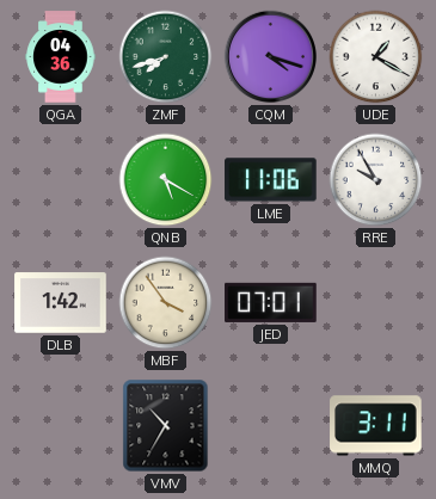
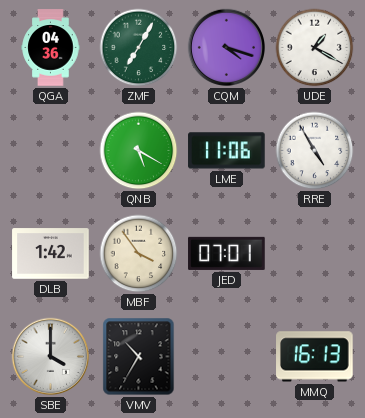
ZMF: 7:42 -> 7:05 (139, 48)
RRE: 9:55 -> 4:55 (315, 151)
SBE: none -> 4:00 (51, 357)
MMQ: 3:11 -> 16:13 (315, 357)
